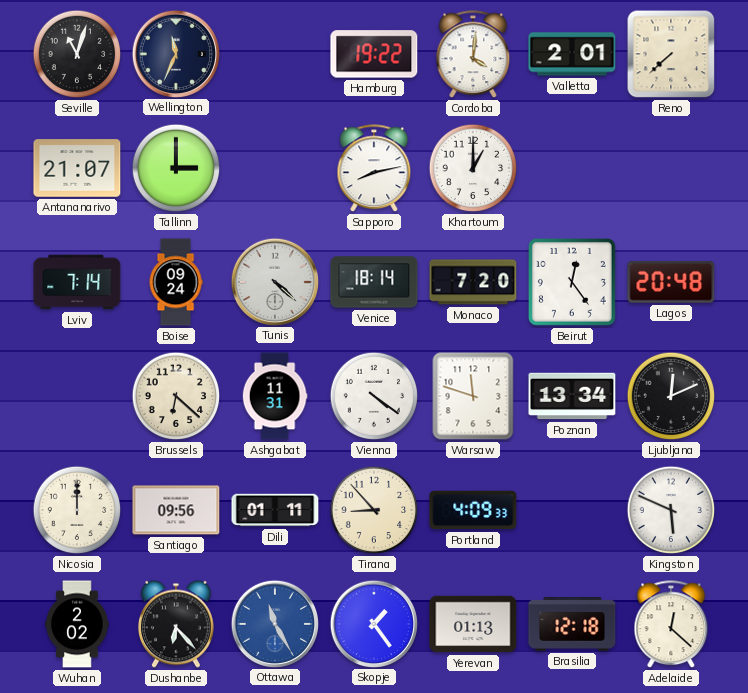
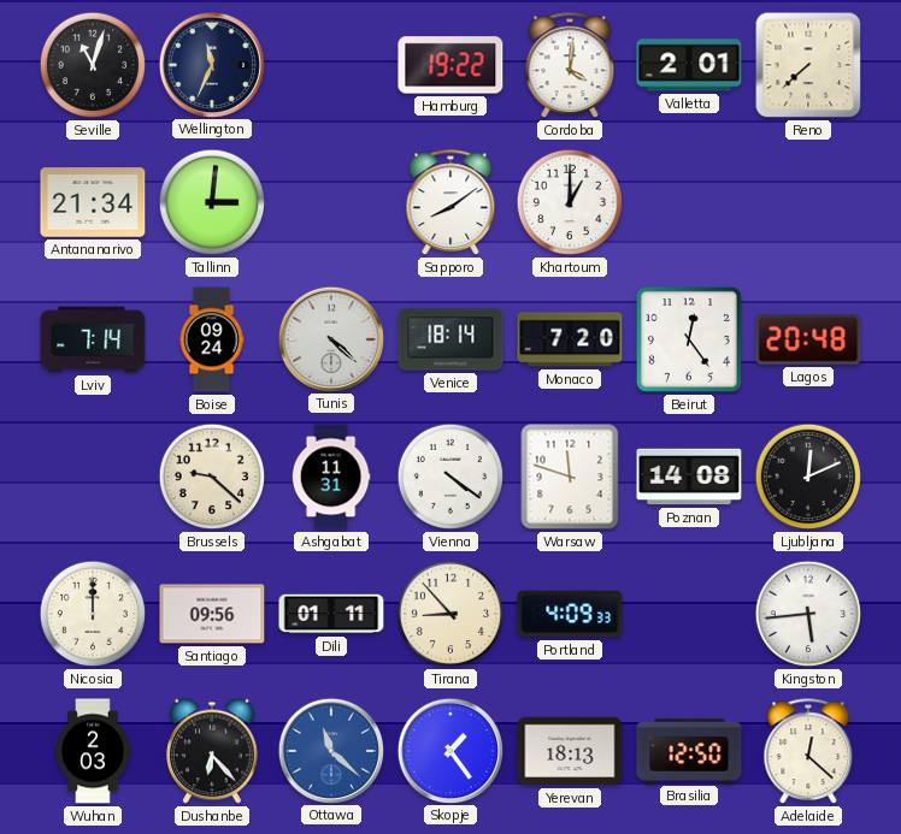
Antananarivo: 21:07 -> 21:34 (93, 202)
Tallinn: 3:00 -> 3:01 (212, 202)
Sapporo: 8:13 -> 8:09 (450, 203)
Brussels: 6:22 -> 9:22 (212, 477)
Poznan: 13:34 -> 14:08 (689, 477)
Kingston: 5:49 -> 5:44 (808, 614)
Wuhan: 2:02 -> 2:03 (93, 751)
Ottawa: 11:25 -> 11:22 (330, 750)
Yerevan: 01:13 -> 18:13 (570, 751)
Brasilia: 12:18 -> 12:50 (689, 751)
